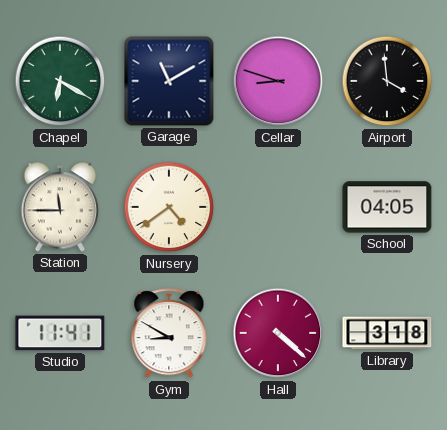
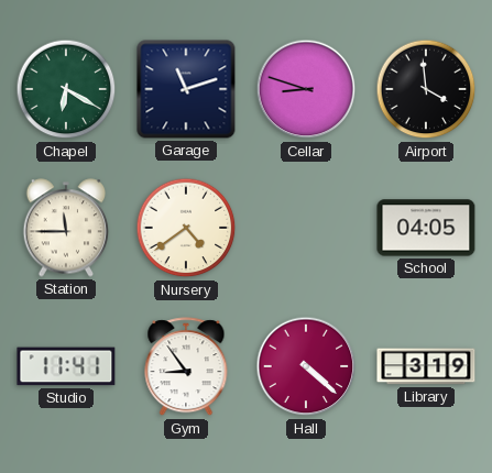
Garage: 11:10 -> 11:12 (186, 89)
Gym: 8:50 -> 8:54 (186, 367)
Library: 3:18 -> 3:19 (426, 366)
